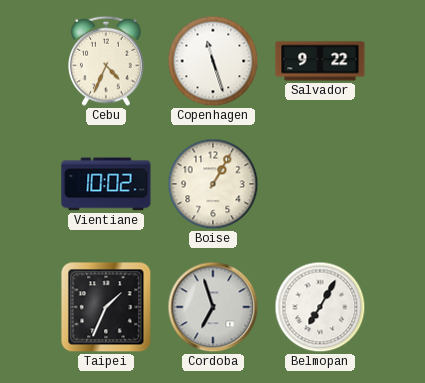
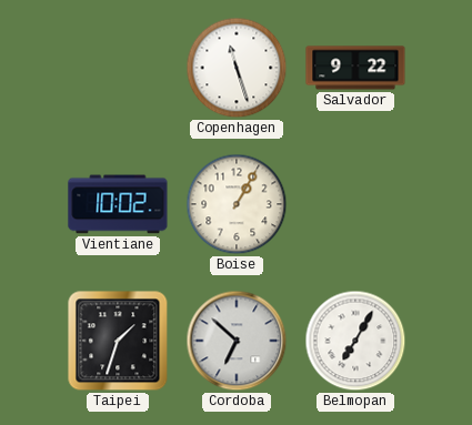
Cebu: 4:34 -> none (106, 61)
Taipei: 1:34 -> 1:33 (118, 341)
Cordoba: 6:57 -> 6:52 (237, 341)
